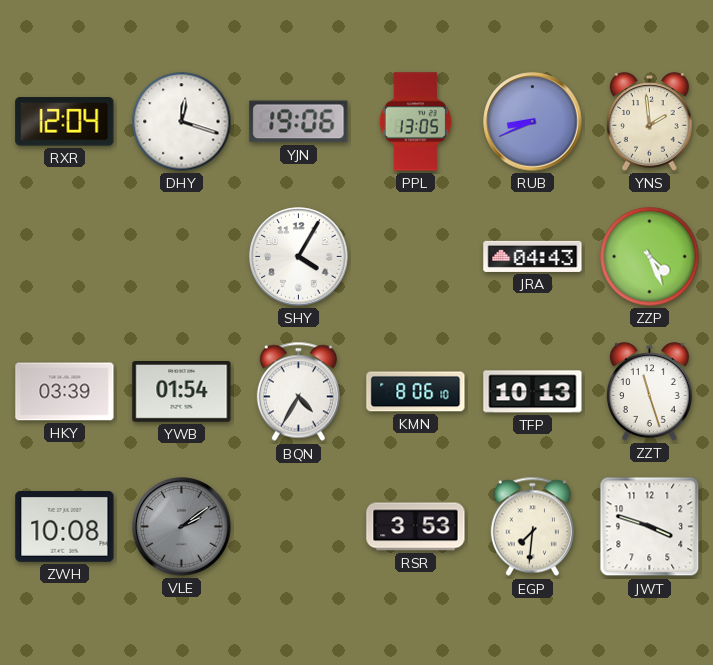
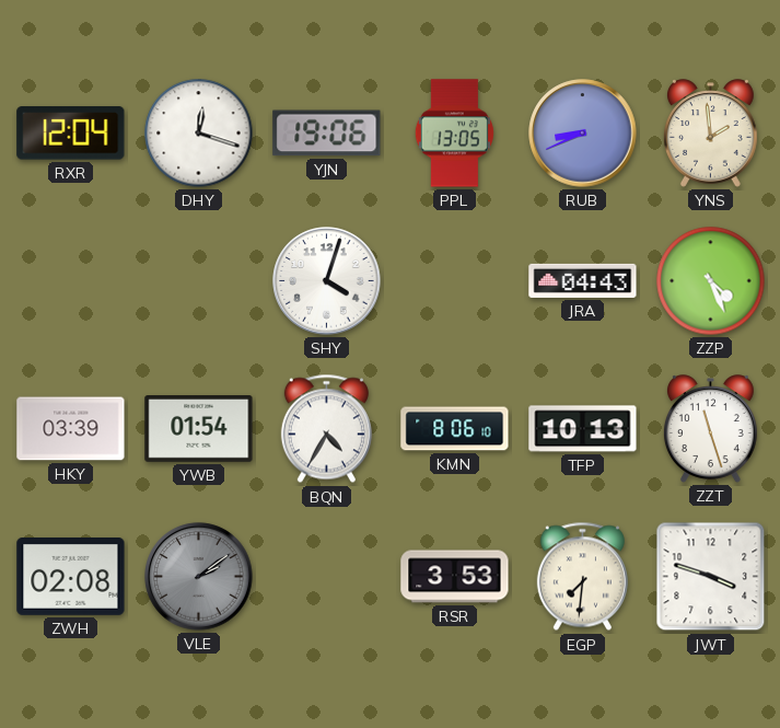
SHY: 4:05 -> 4:03 (327, 281)
ZWH: 10:08 -> 02:08 (71, 577)
